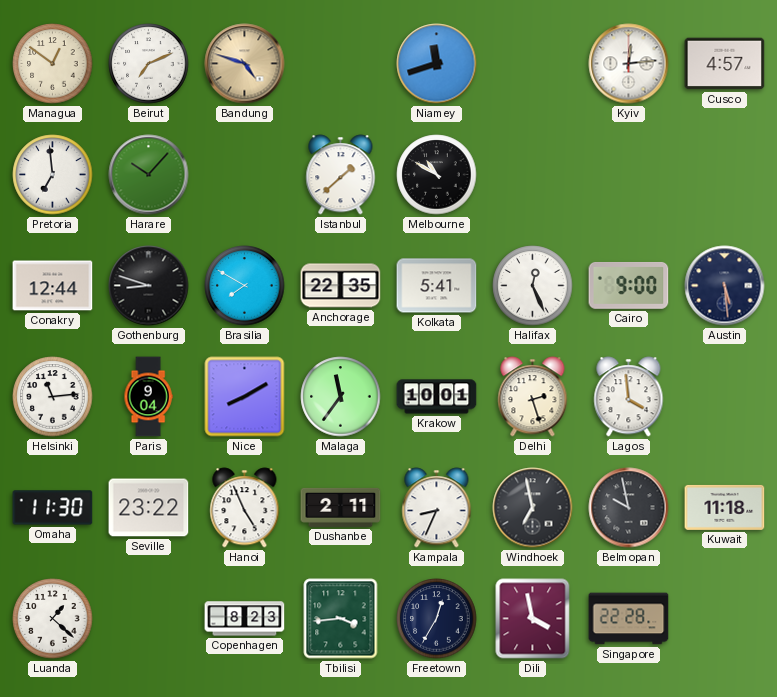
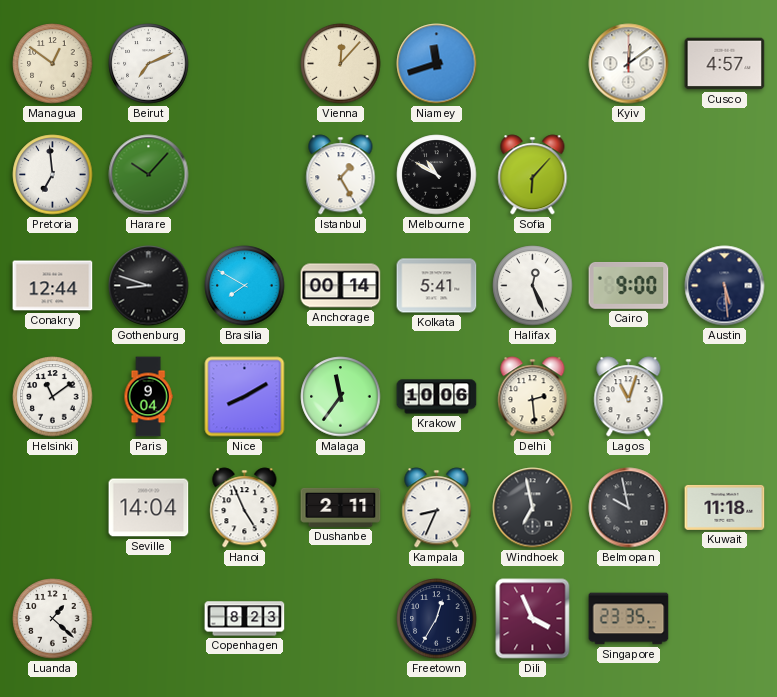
Bandung: 4:48 -> none (245, 64)
Vienna: none -> 12:07 (341, 64)
Kyiv: 12:14 -> 12:09 (629, 64)
Istanbul: 1:38 -> 1:25 (341, 175)
Sofia: none -> 6:07 (533, 175)
Anchorage: 22:35 -> 00:14 (341, 286)
Helsinki: 11:14 -> 11:09 (53, 397)
Krakow: 10:01 -> 10:06 (437, 397)
Delhi: 2:27 -> 2:29 (533, 397)
Lagos: 3:59 -> 11:03 (629, 397)
Omaha: 11:30 -> none (53, 508)
Seville: 23:22 -> 14:04 (149, 508)
Tbilisi: 3:44 -> none (341, 619)
Dili: 3:58 -> 3:56 (533, 619)
Singapore: 22:28 -> 23:35 (629, 619)
